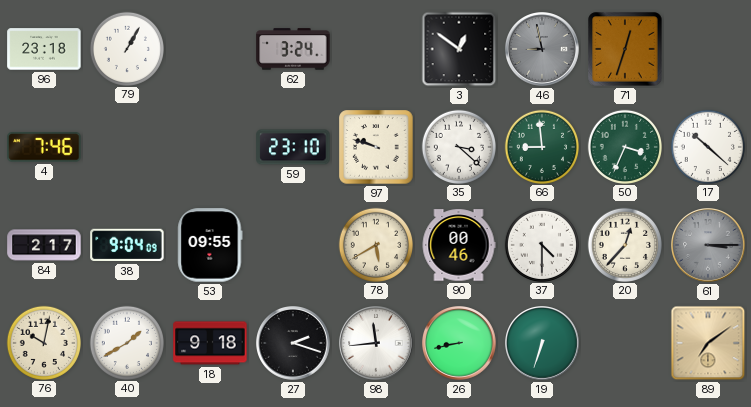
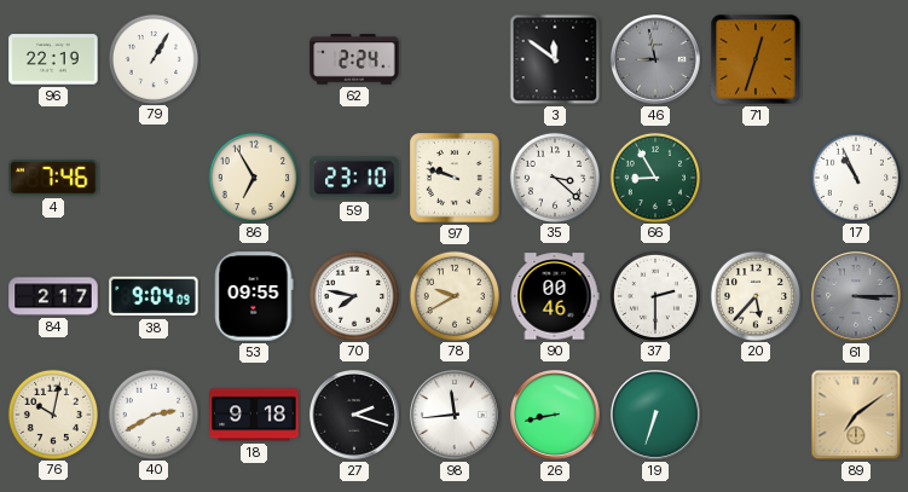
96: 23:18 -> 22:19 (53, 59)
62: 3:24 -> 2:24 (354, 59)
3: 12:51 -> 11:51 (555, 59)
86: none -> 6:55 (253, 176)
66: 8:59 -> 8:55 (654, 176)
50: 3:34 -> none (624, 146)
17: 10:22 -> 10:56 (855, 176)
70: none -> 7:47 (353, 295)
78: 5:40 -> 9:40 (453, 295)
37: 4:30 -> 2:30 (654, 295)
20: 12:37 -> 5:37 (754, 295)
40: 1:40 -> 2:40 (152, 413)
